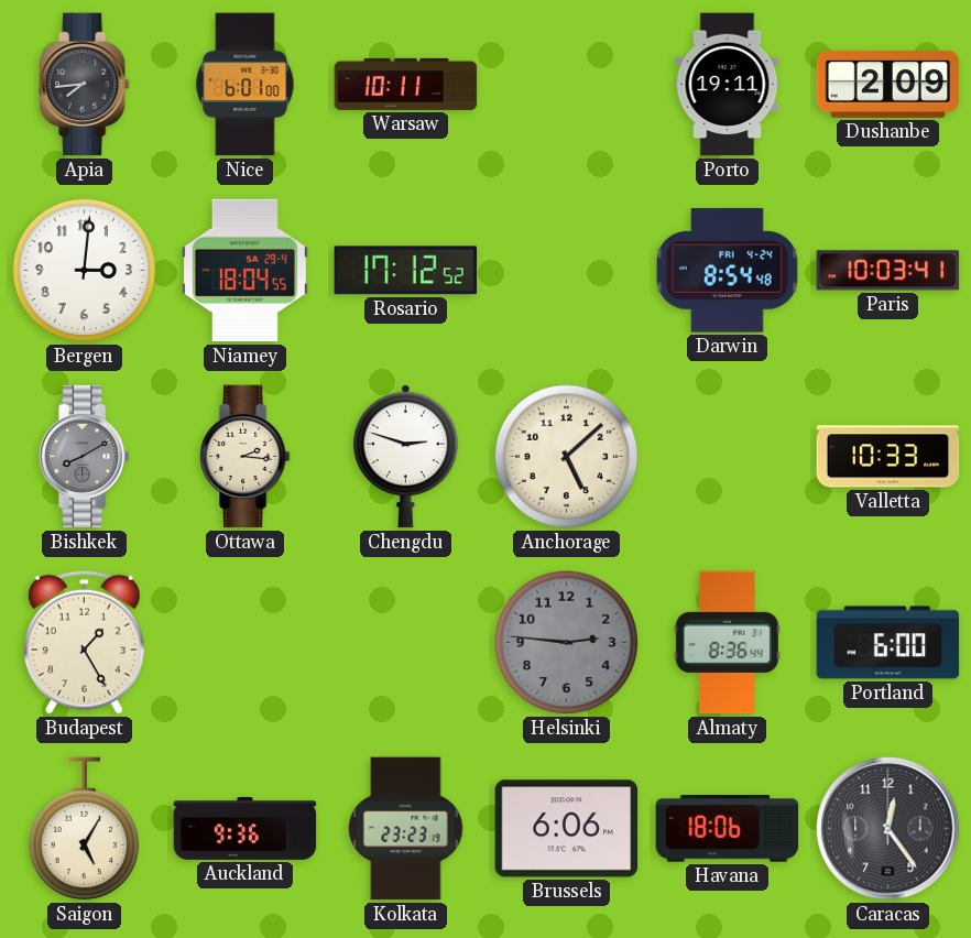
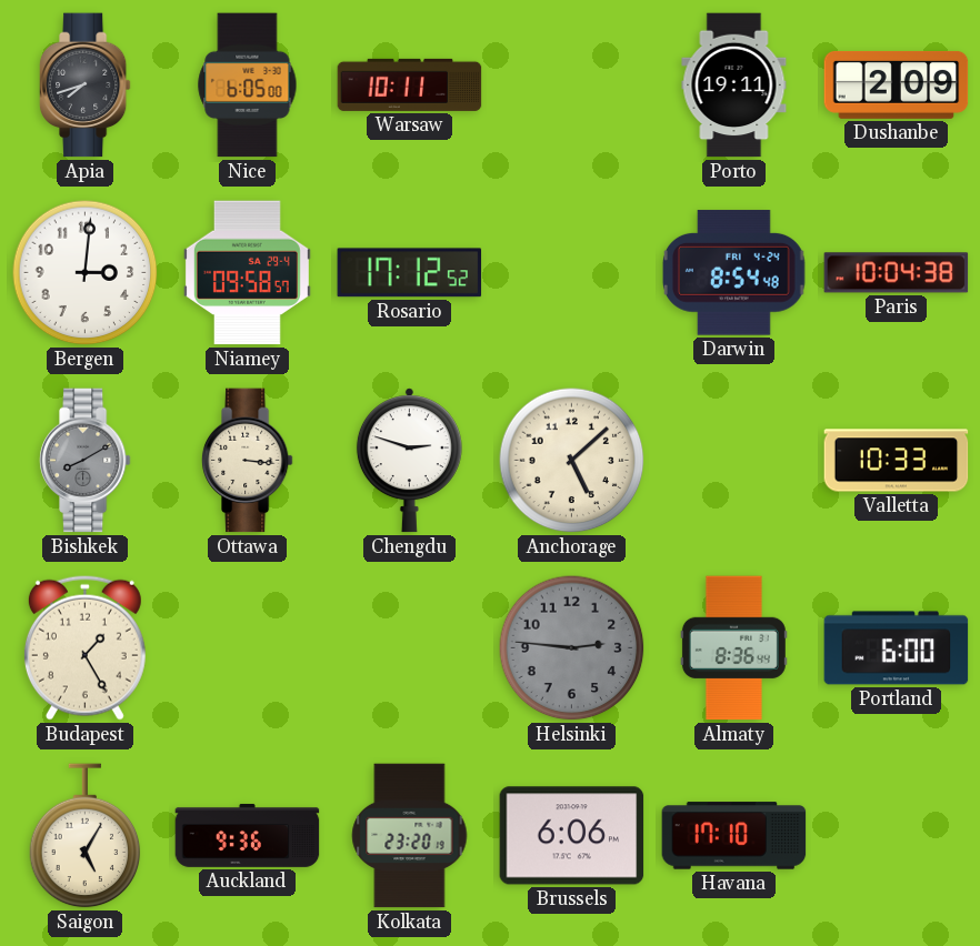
Apia: 7:44 -> 7:42 (84, 85)
Nice: 6:01 -> 6:05 (248, 85)
Niamey: 18:04 -> 09:58 (247, 273)
Paris: 10:03 -> 10:04 (897, 273)
Ottawa: 2:16 -> 3:16 (247, 461)
Kolkata: 23:23 -> 23:20 (410, 836)
Havana: 18:06 -> 17:10 (734, 836)
Caracas: 12:24 -> none (888, 829)
